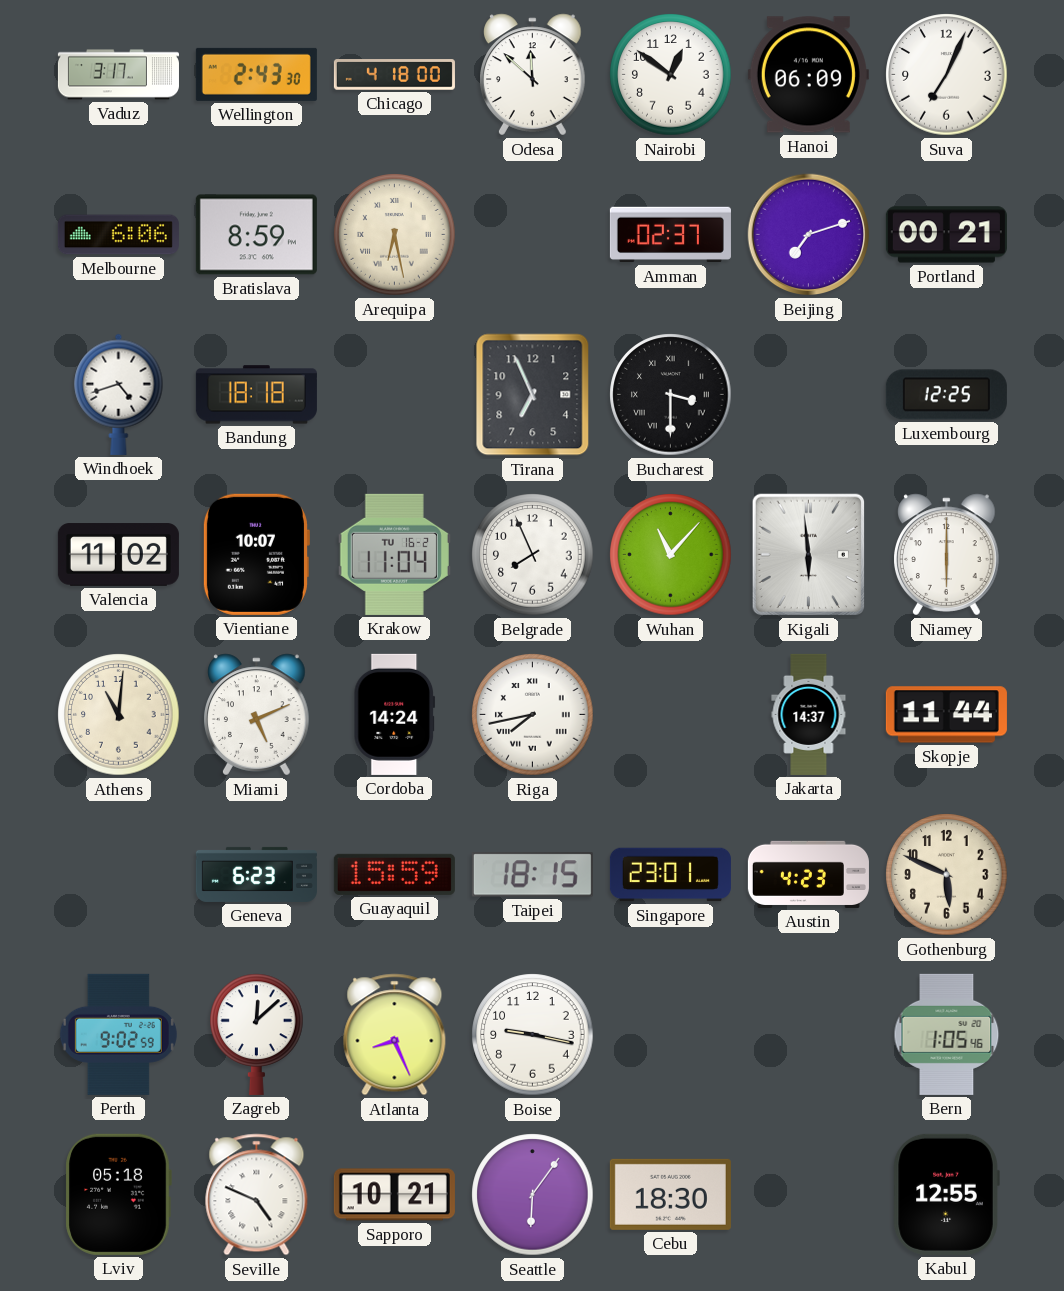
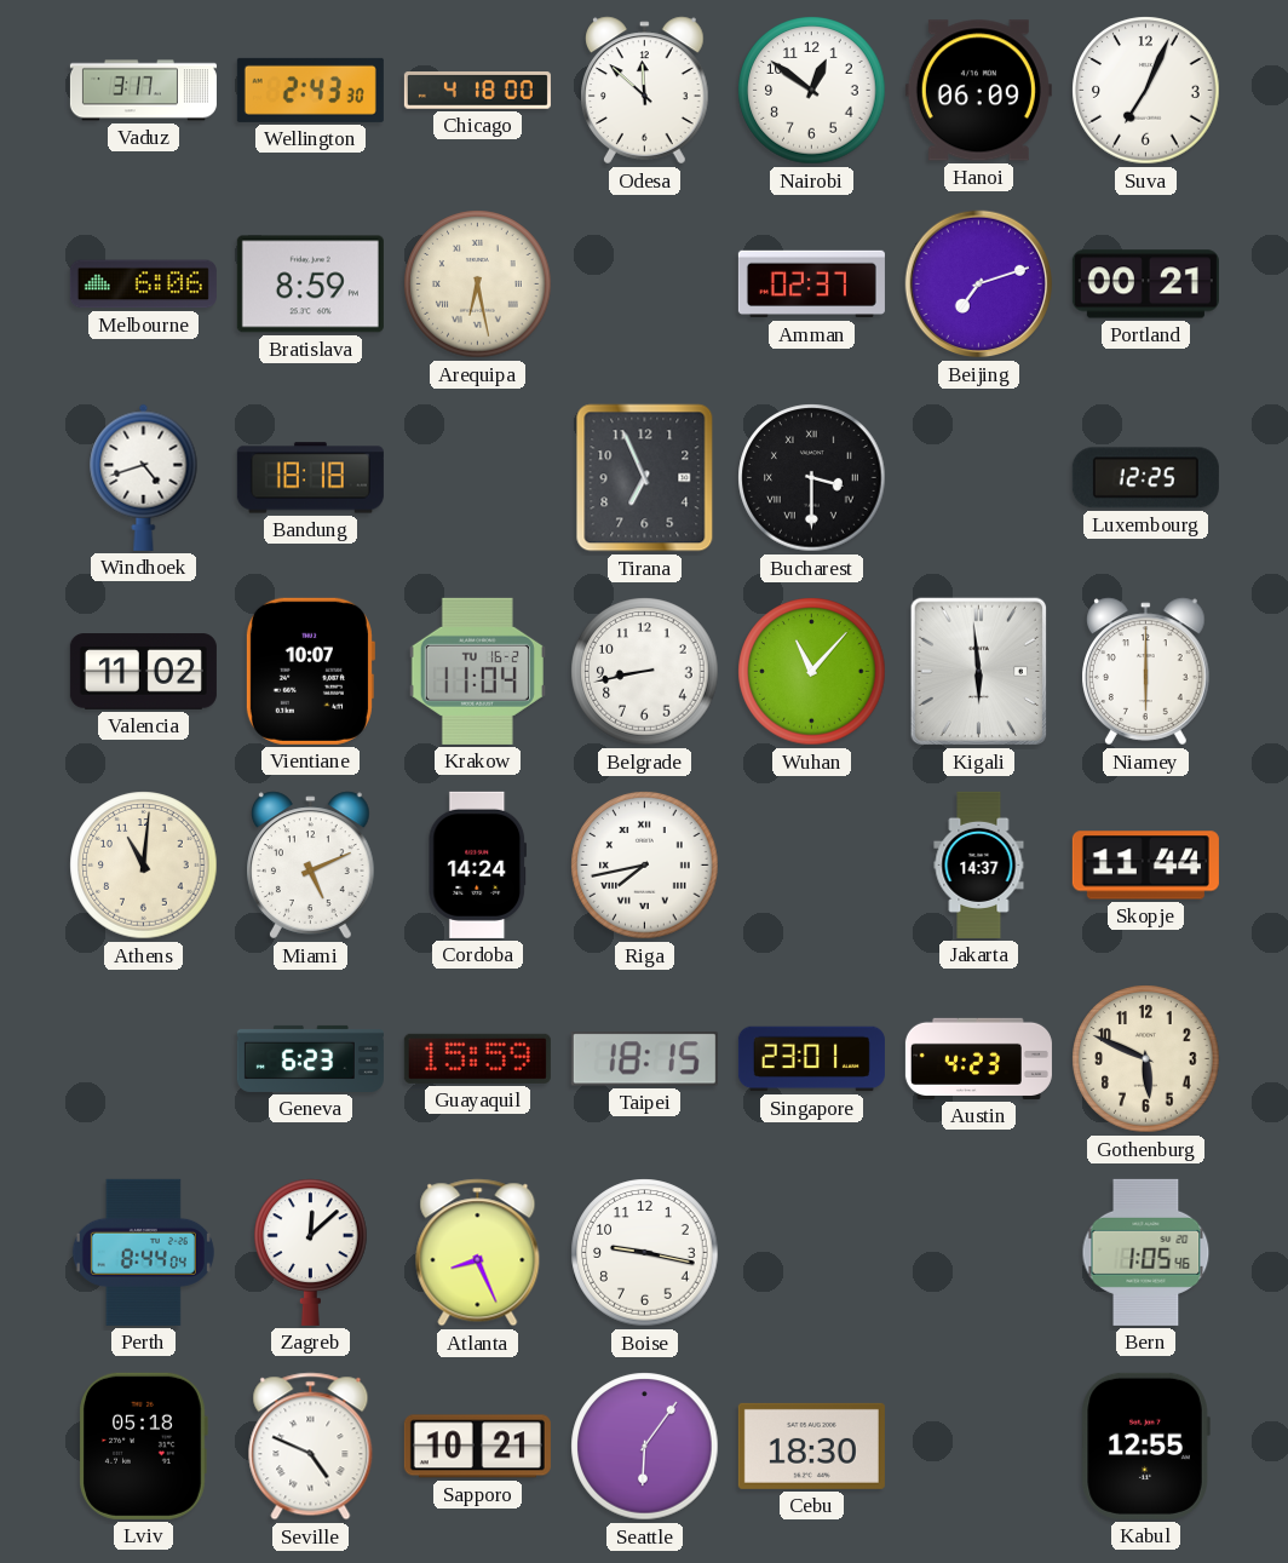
Belgrade: 7:56 -> 8:43 (645, 672)
Perth: 9:02 -> 8:44 (143, 1252)
